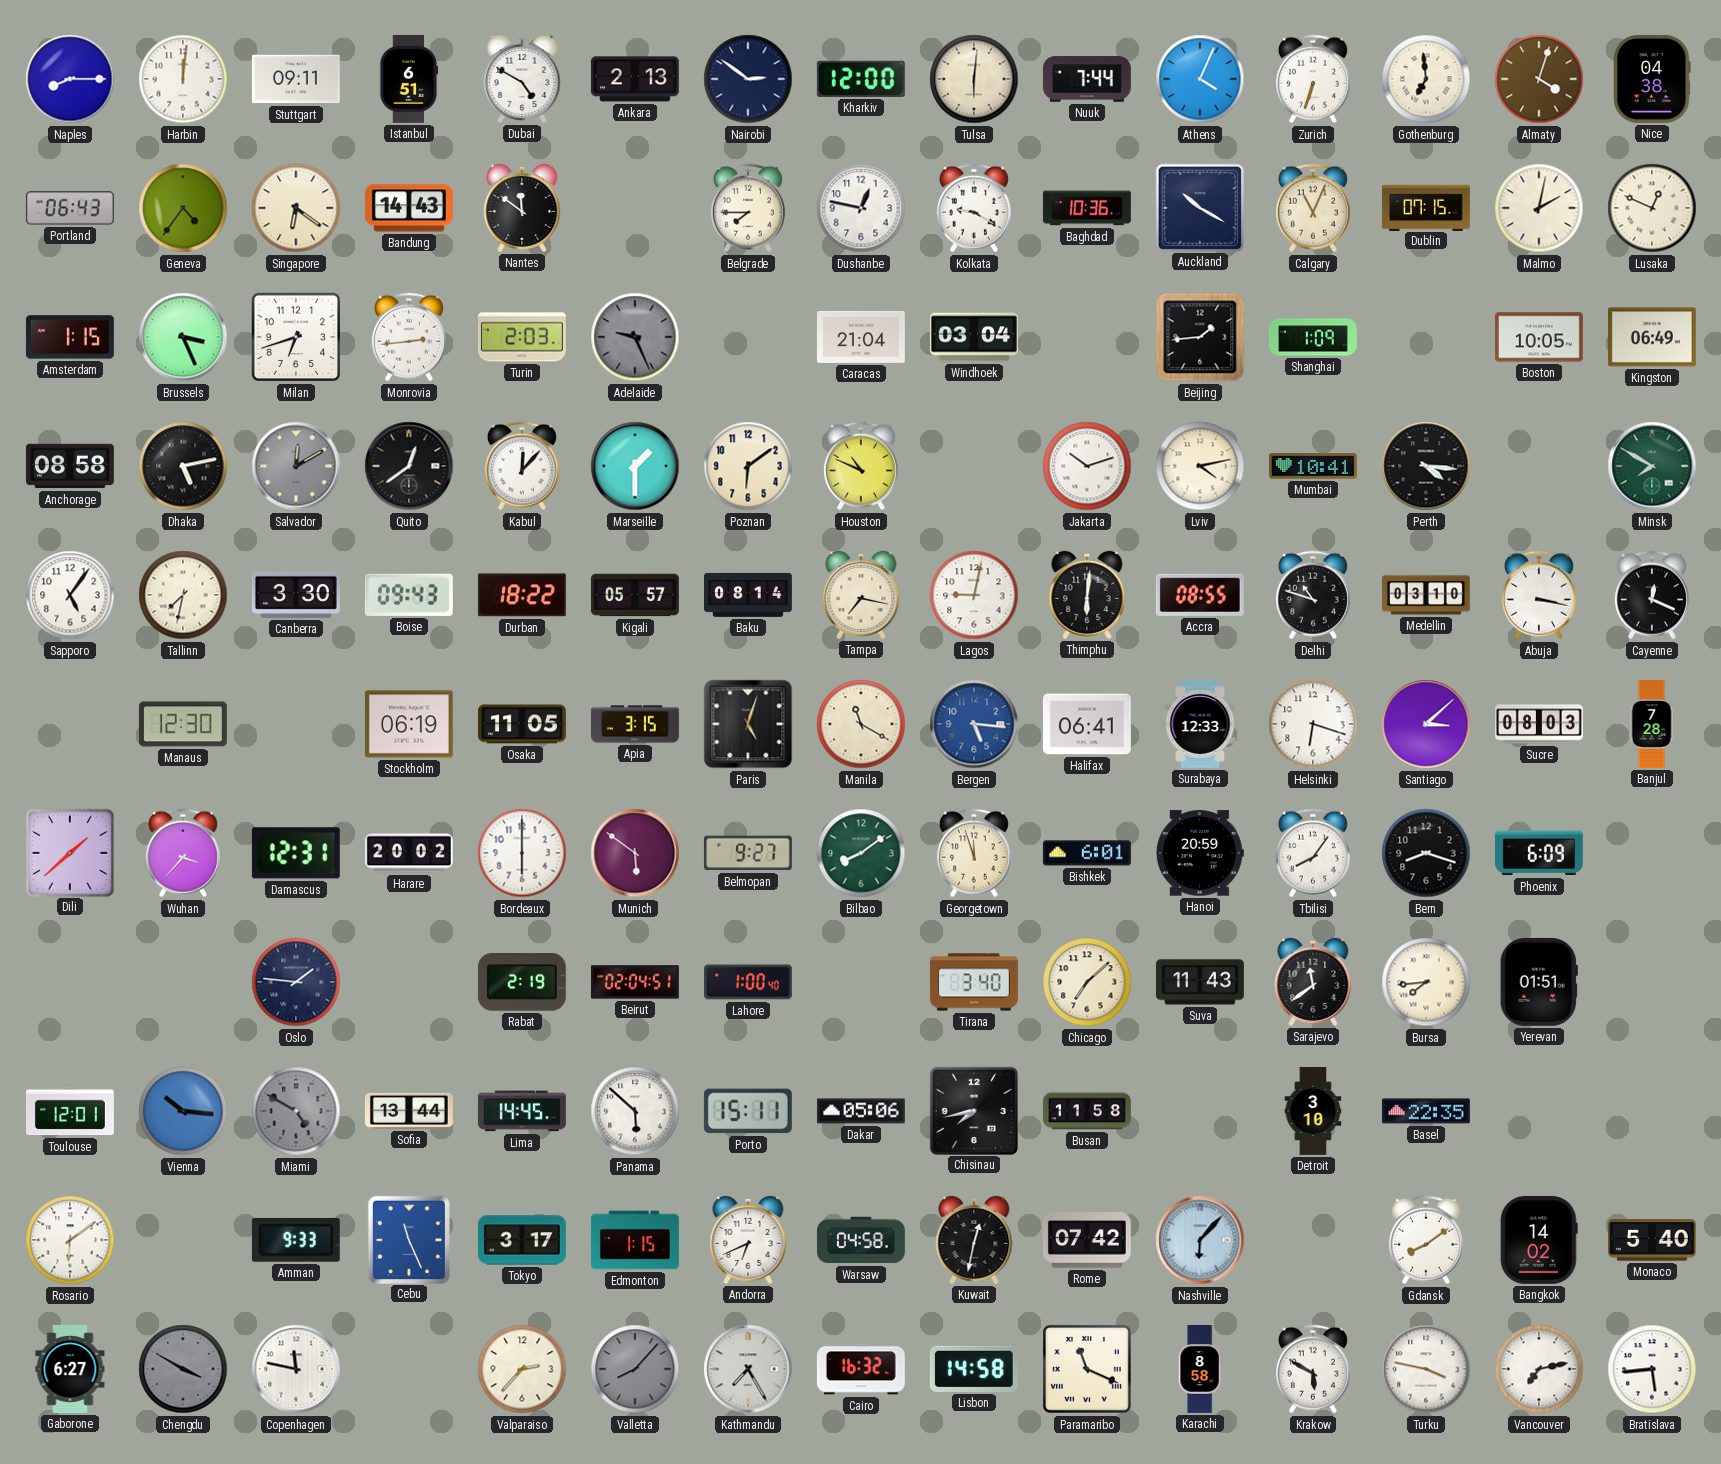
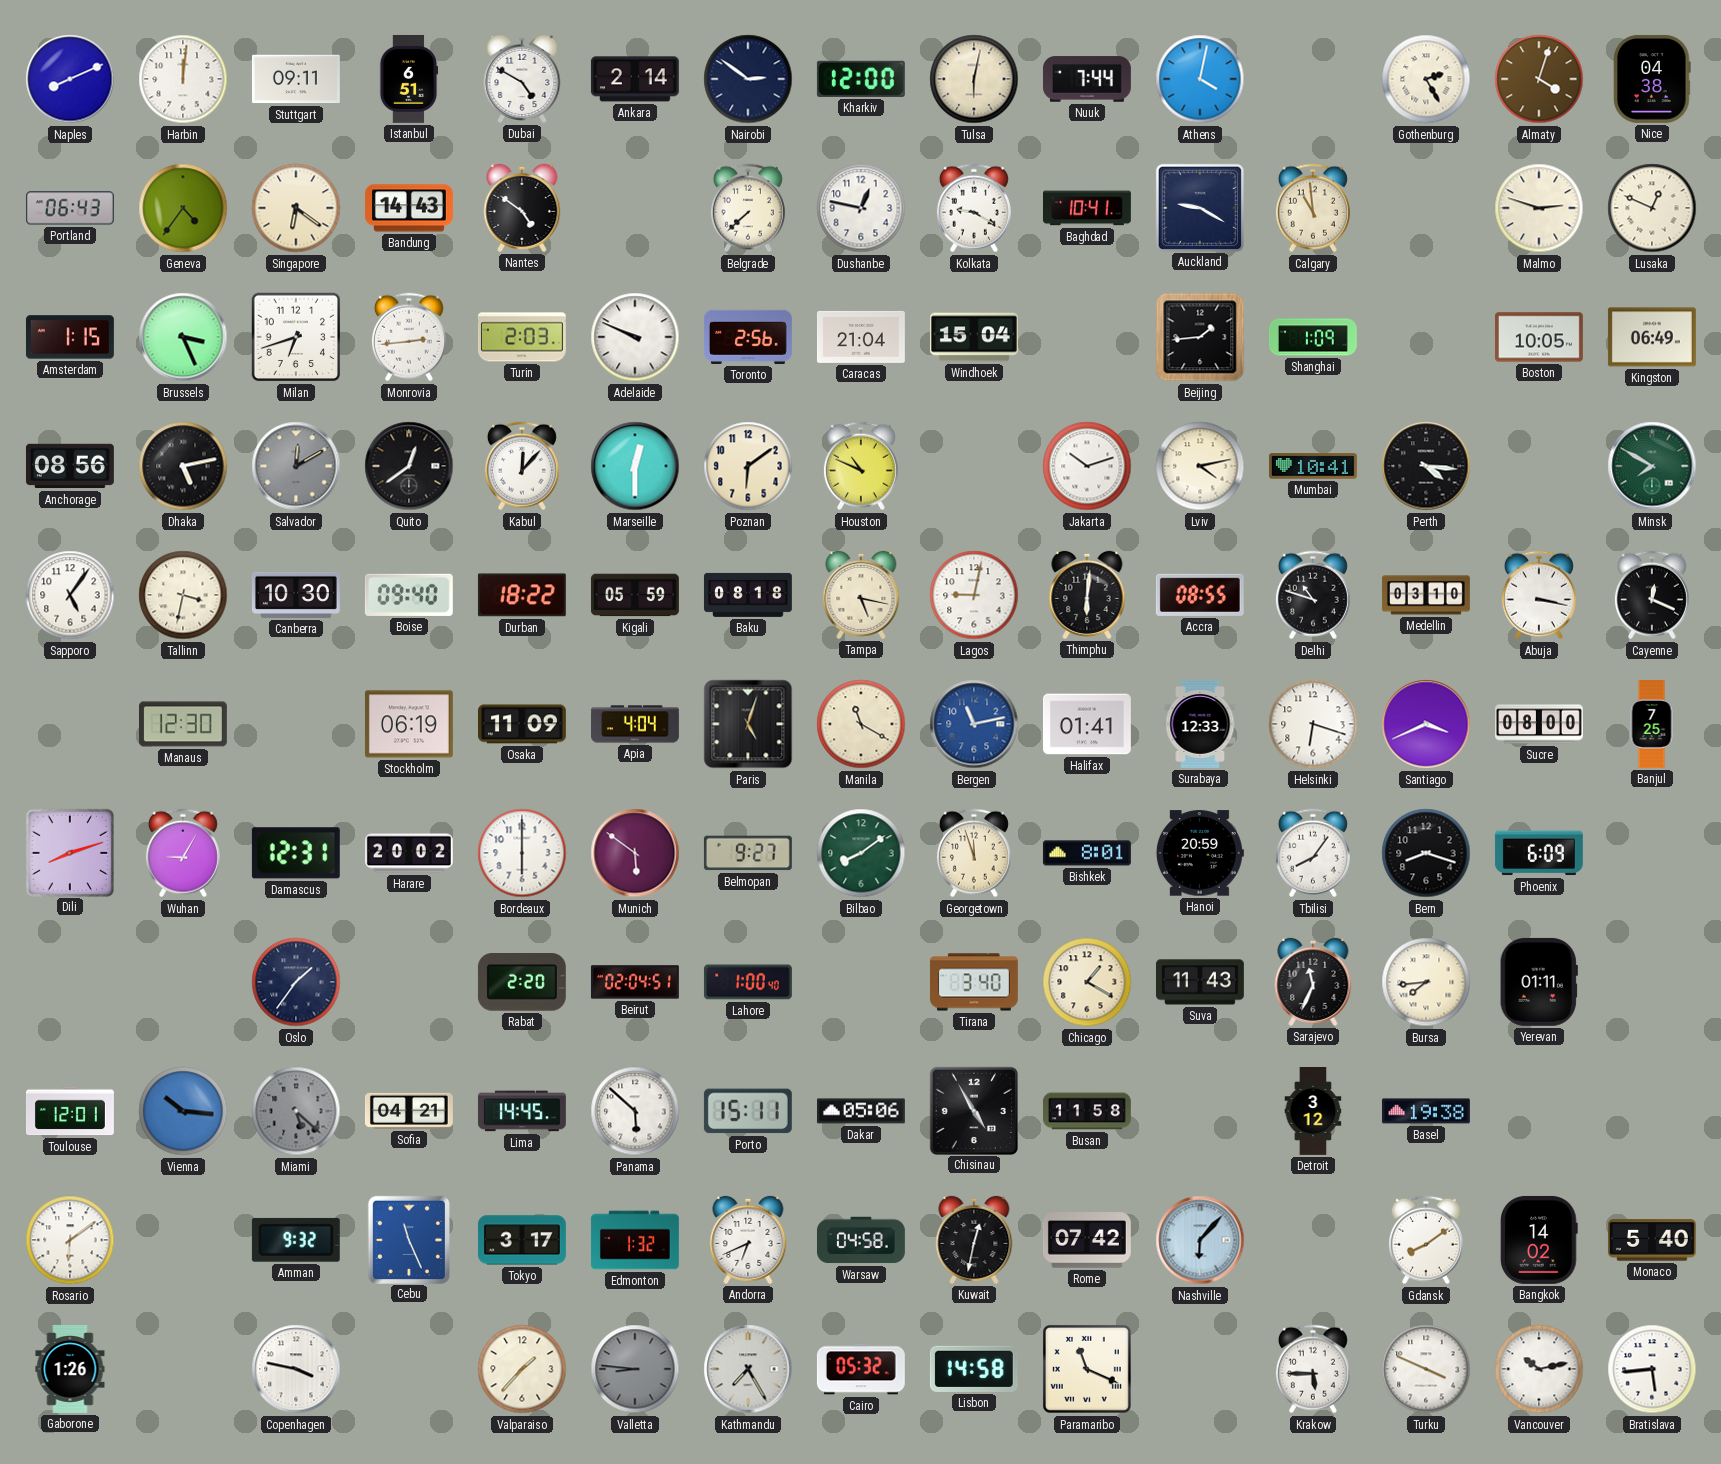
Naples: 8:15 -> 8:11 (70, 79)
Ankara: 2:13 -> 2:14 (635, 79)
Tulsa: 6:01 -> 6:02 (974, 79)
Athens: 4:04 -> 4:02 (1200, 79)
Zurich: 6:33 -> none (1313, 79)
Gothenburg: 6:59 -> 2:25 (1426, 79)
Nantes: 11:51 -> 4:51 (522, 208)
Belgrade: 7:45 -> 7:38 (748, 208)
Baghdad: 10:36 -> 10:41 (1087, 208)
Auckland: 10:20 -> 9:20 (1199, 207)
Calgary: 11:04 -> 10:59 (1313, 208)
Dublin: 07:15 -> none (1426, 207)
Malmo: 2:02 -> 2:48 (1539, 208)
Adelaide: 9:26 -> 9:49 (635, 337)
Adelaide dial: grey -> white (635, 337)
Toronto: none -> 2:56 (748, 337)
Windhoek: 03:04 -> 15:04 (974, 337)
Anchorage: 08:58 -> 08:56 (70, 466)
Marseille: 1:30 -> 12:30 (635, 466)
Tallinn: 7:32 -> 3:32 (183, 595)
Canberra: 3:30 -> 10:30 (296, 595)
Boise: 09:43 -> 09:40 (409, 595)
Kigali: 05:57 -> 05:59 (635, 595)
Baku: 08:14 -> 08:18 (748, 595)
Tampa: 7:17 -> 5:17 (861, 595)
Osaka: 11:05 -> 11:09 (522, 724)
Apia: 3:15 -> 4:04 (636, 724)
Bergen: 5:16 -> 11:13 (974, 724)
Halifax: 06:41 -> 01:41 (1087, 724)
Santiago: 3:08 -> 3:41 (1426, 724)
Sucre: 08:03 -> 08:00 (1539, 724)
Banjul: 7:28 -> 7:25 (1652, 725)
Dili: 1:38 -> 8:12 (69, 852)
Wuhan: 3:37 -> 9:05 (183, 853)
Bishkek: 6:01 -> 8:01 (1087, 853)
Oslo: 1:46 -> 1:36 (296, 982)
Rabat: 2:19 -> 2:20 (522, 983)
Chicago: 7:08 -> 1:20 (1087, 982)
Sarajevo: 11:39 -> 11:34 (1313, 982)
Yerevan: 01:51 -> 01:11 (1539, 982)
Miami: 4:50 -> 5:22 (296, 1111)
Sofia: 13:44 -> 04:21 (409, 1111)
Chisinau: 7:43 -> 4:55 (973, 1110)
Detroit: 3:10 -> 3:12 (1313, 1112)
Basel: 22:35 -> 19:38 (1426, 1111)
Amman: 9:33 -> 9:32 (296, 1240)
Edmonton: 1:15 -> 1:32 (635, 1240)
Gaborone: 6:27 -> 1:26 (70, 1369)
Chengdu: 3:50 -> none (183, 1369)
Copenhagen: 11:47 -> 3:47 (296, 1369)
Valparaiso: 2:37 -> 1:37 (522, 1369)
Valletta: 8:07 -> 8:46 (635, 1369)
Cairo: 16:32 -> 05:32 (861, 1369)
Karachi: 8:58 -> none (1200, 1370)
Krakow: 5:50 -> 5:45 (1313, 1369)
Turku: 3:47 -> 3:49 (1426, 1369)
Vancouver: 7:13 -> 10:13 (1539, 1369)
